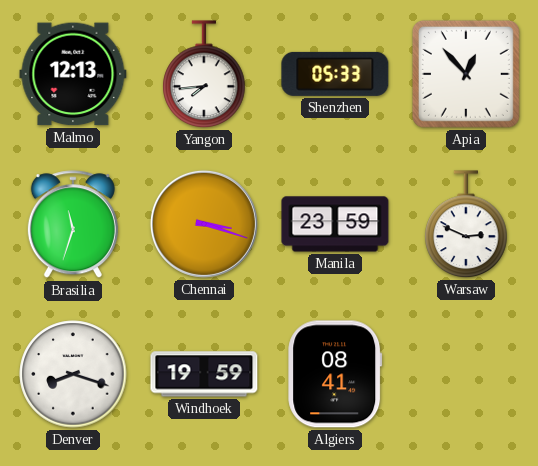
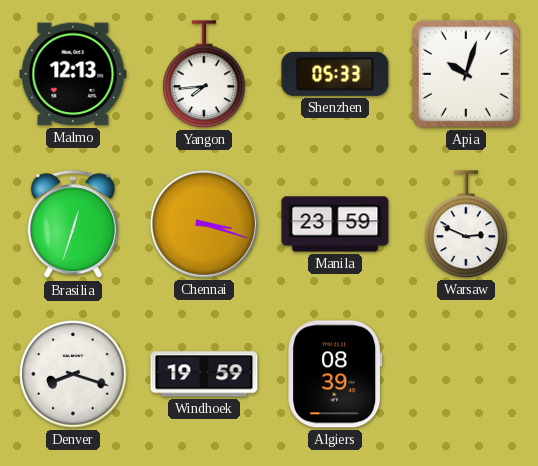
Apia: 12:53 -> 10:03 (466, 74)
Brasilia: 11:33 -> 12:33 (73, 225)
Algiers: 08:41 -> 08:39 (335, 374)
